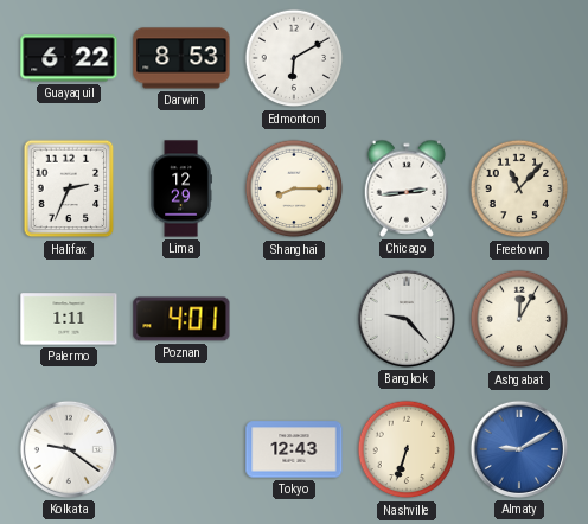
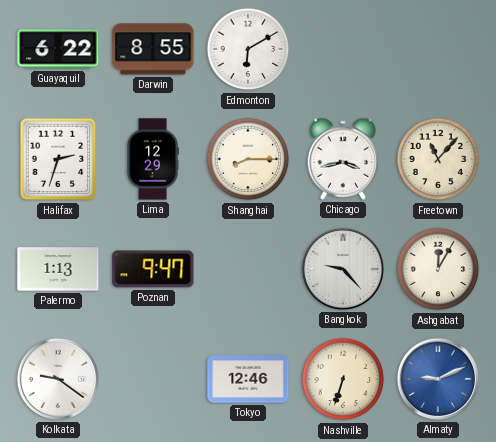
Darwin: 8:53 -> 8:55 (153, 49)
Halifax: 2:34 -> 2:33 (58, 159)
Chicago: 2:44 -> 3:43 (343, 159)
Palermo: 1:11 -> 1:13 (58, 269)
Poznan: 4:01 -> 9:47 (153, 269)
Tokyo: 12:43 -> 12:46 (248, 379)
Almaty: 9:10 -> 9:11 (438, 379)
